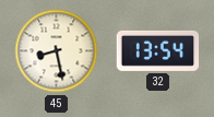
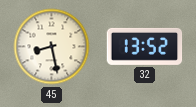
32: 13:54 -> 13:52 (145, 46)
